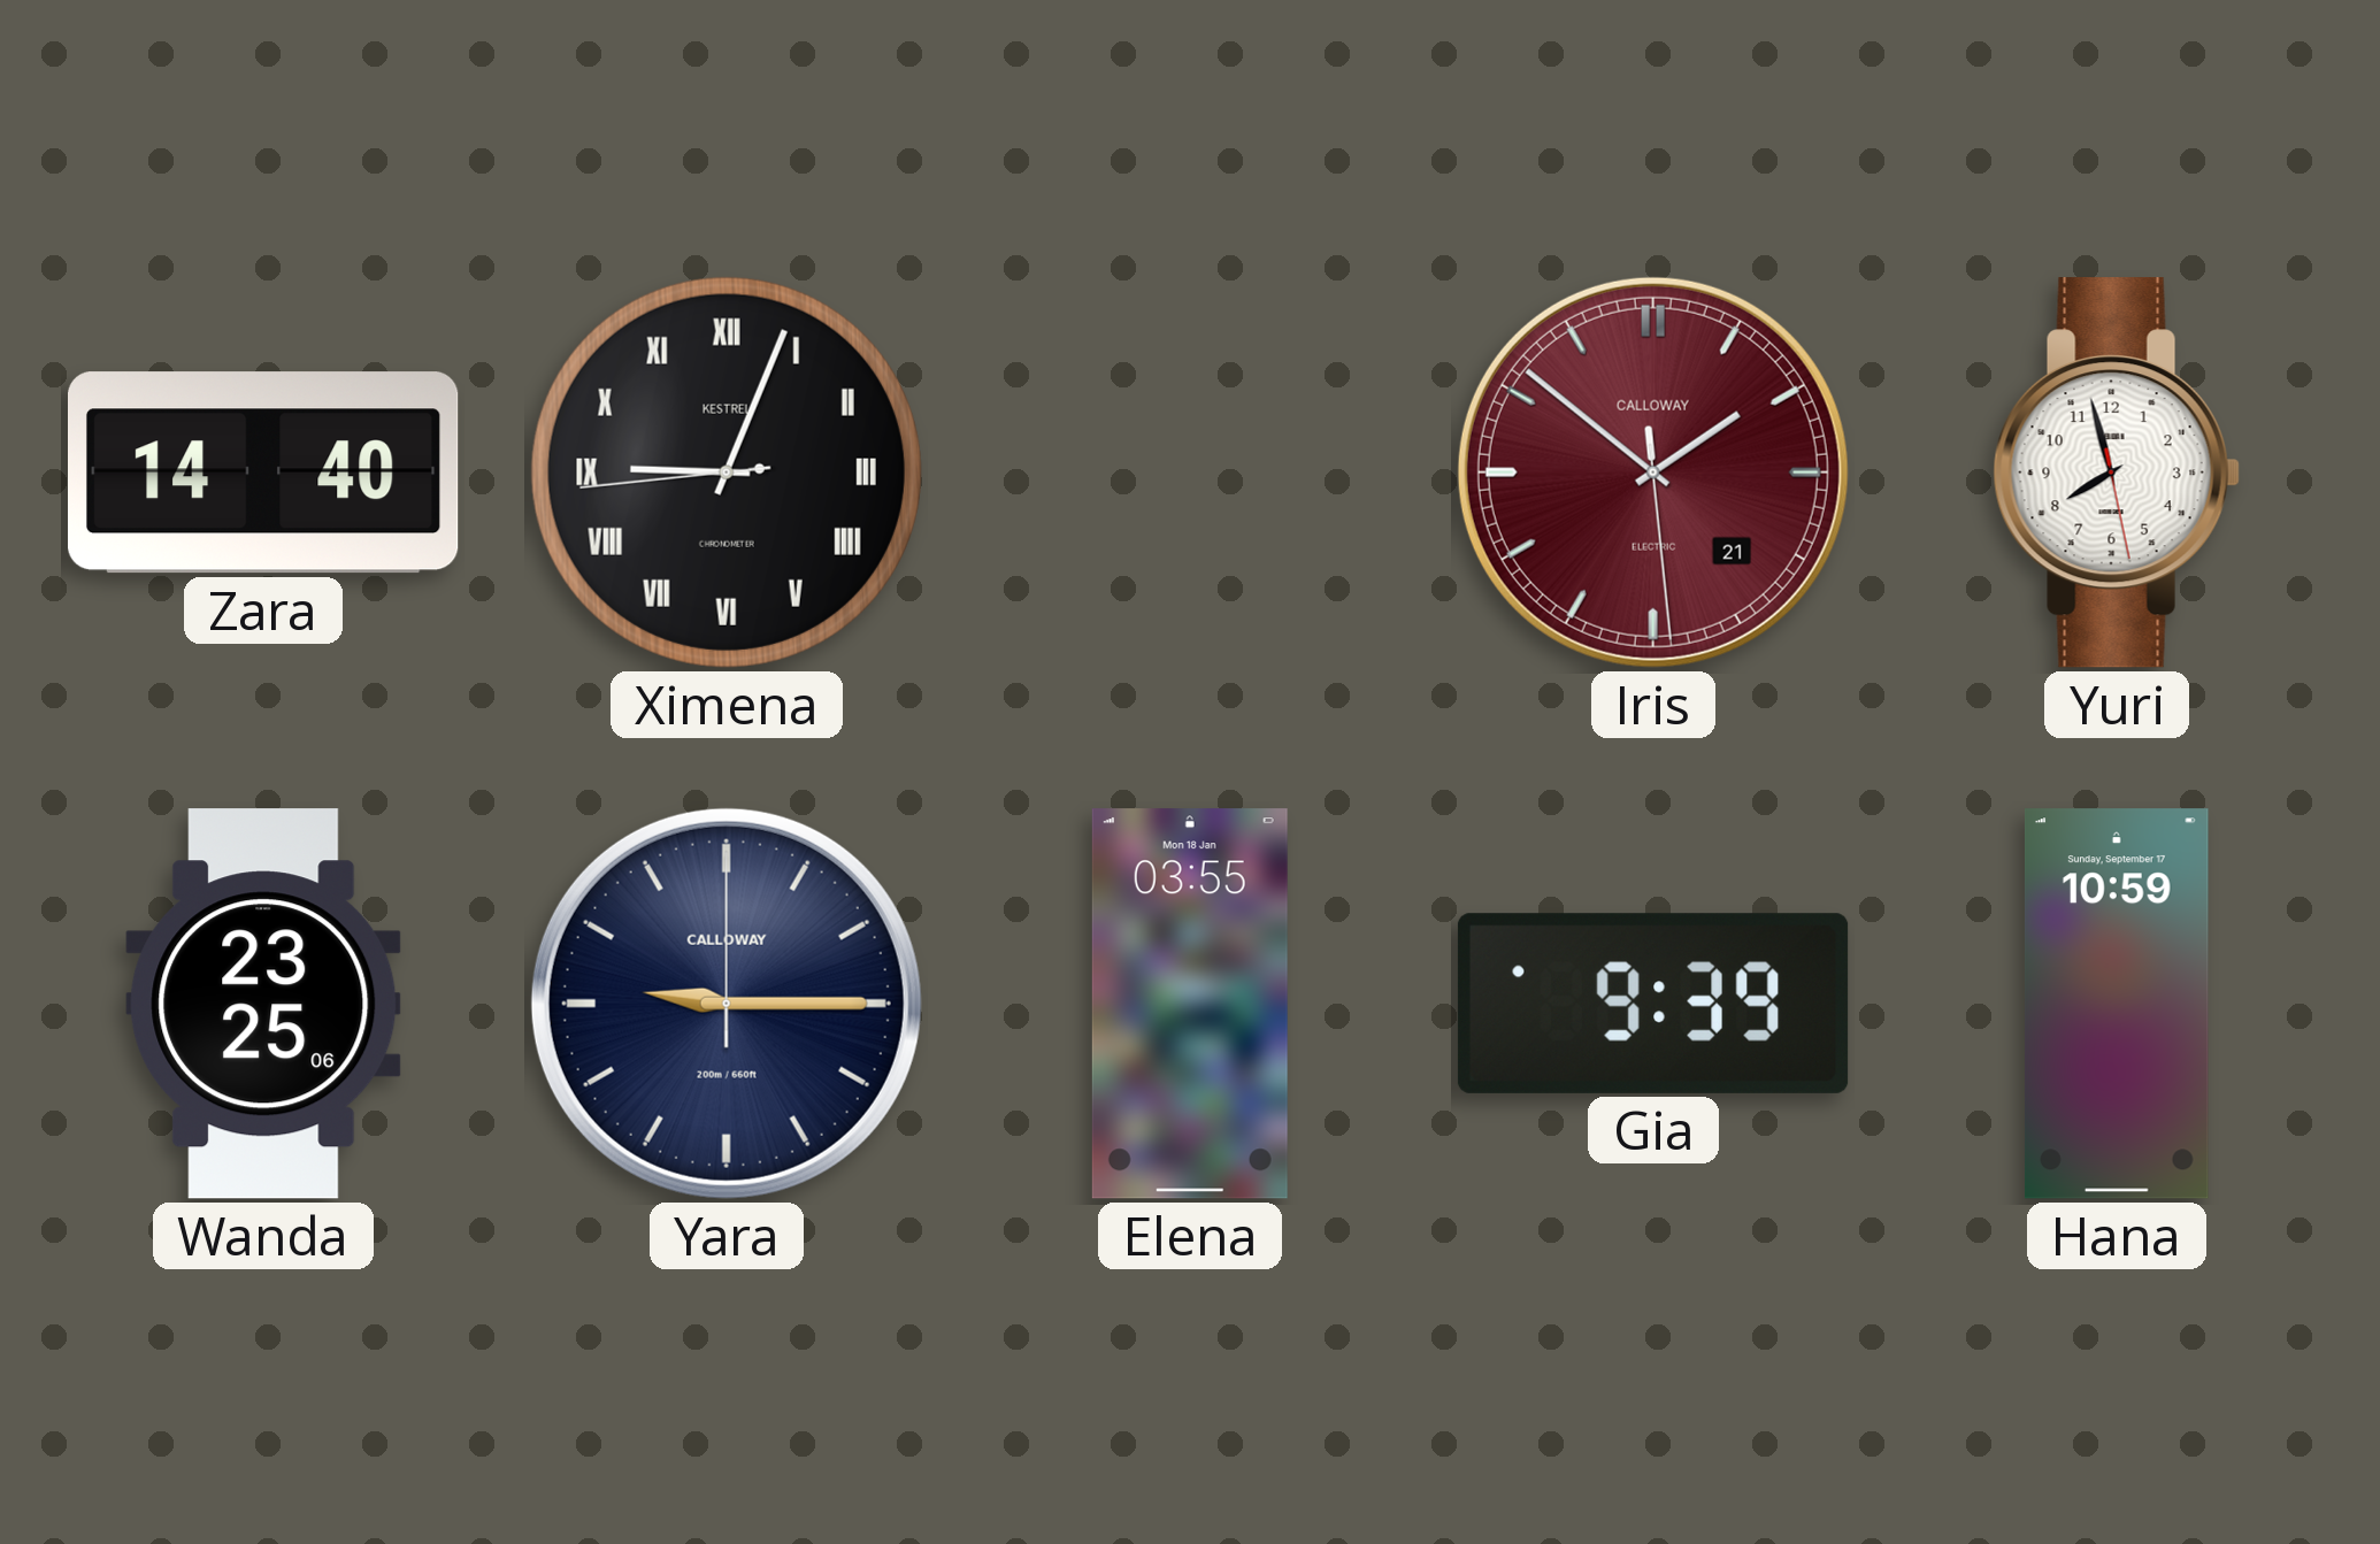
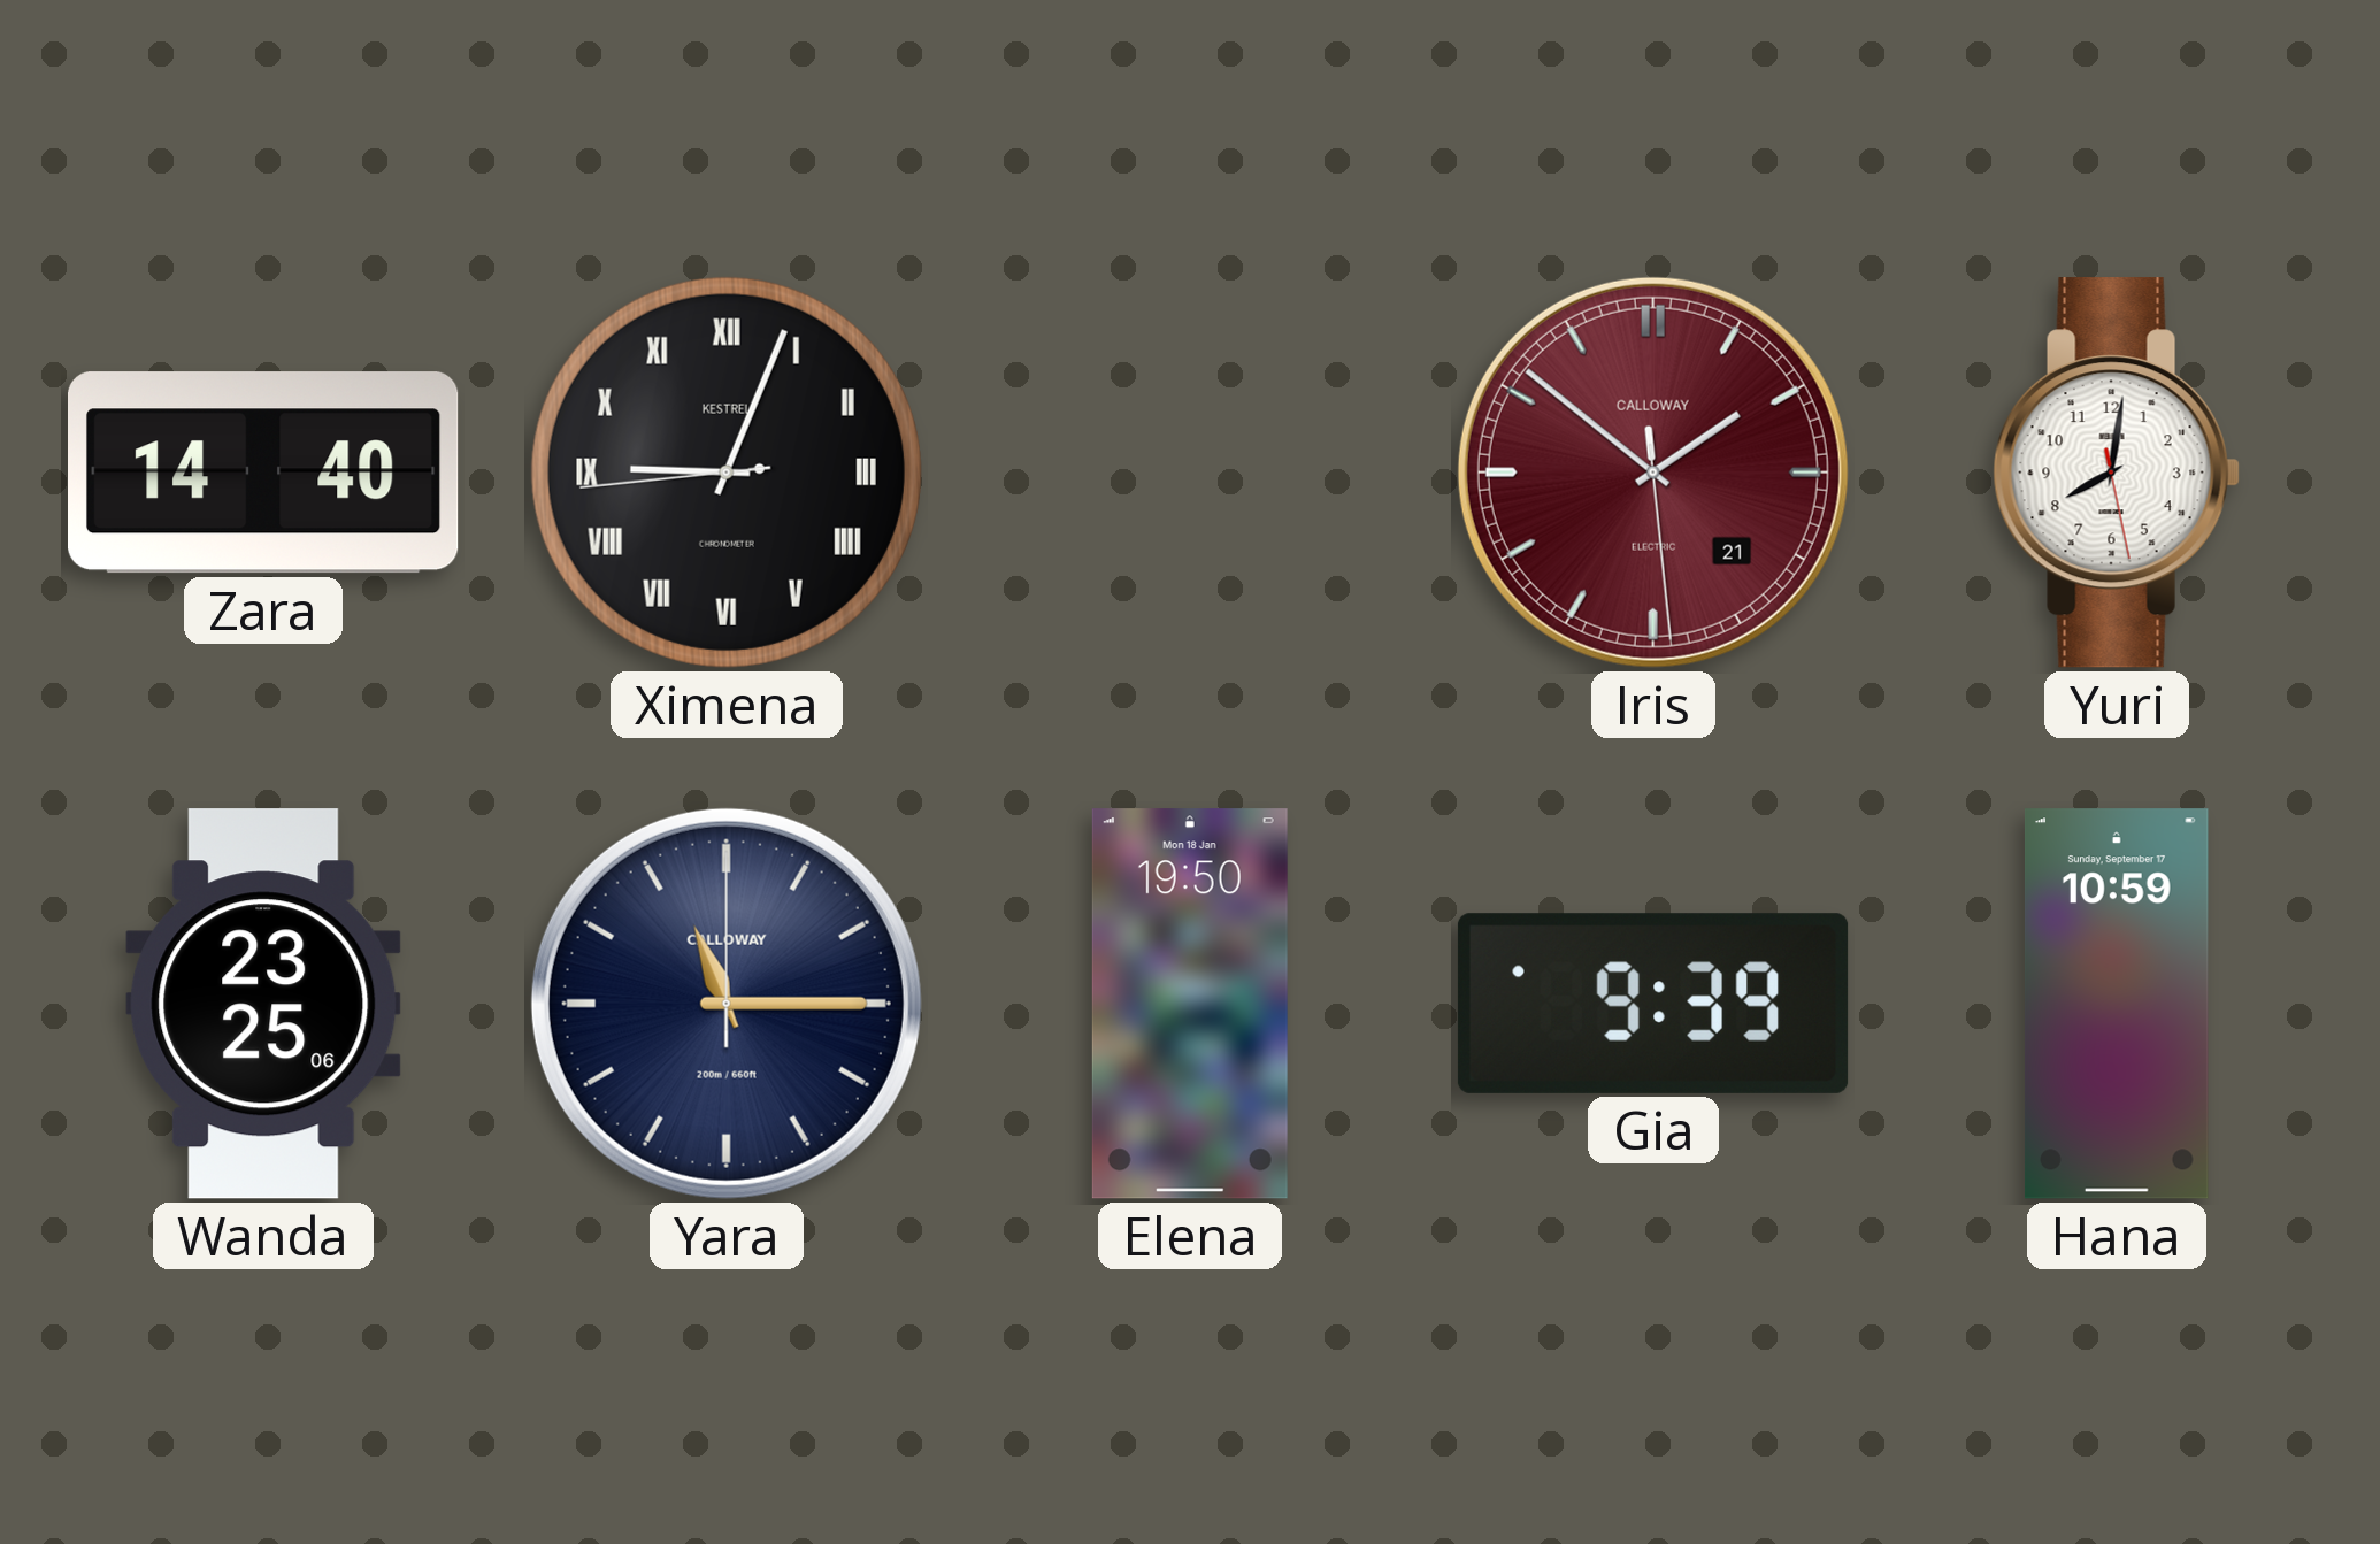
Yuri: 7:57 -> 8:01 (2117, 473)
Yara: 9:15 -> 11:15 (727, 1004)
Elena: 03:55 -> 19:50 (1190, 1004)
